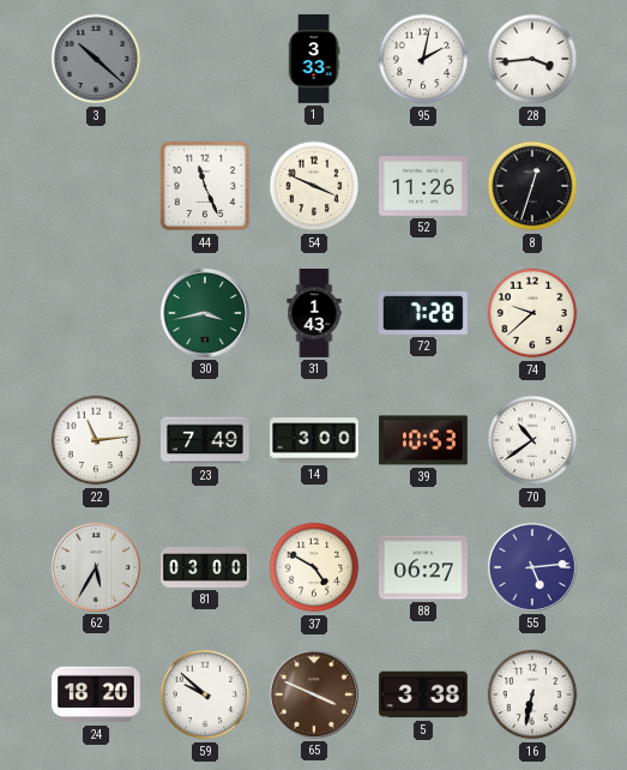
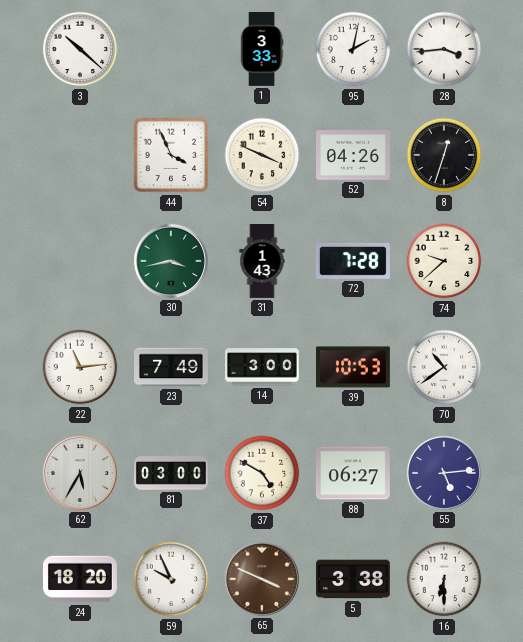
3 dial: grey -> white (80, 49)
44: 11:26 -> 3:56 (171, 155)
52: 11:26 -> 04:26 (354, 155)
59: 9:52 -> 9:56 (171, 579)
16: 6:32 -> 6:30 (444, 579)
